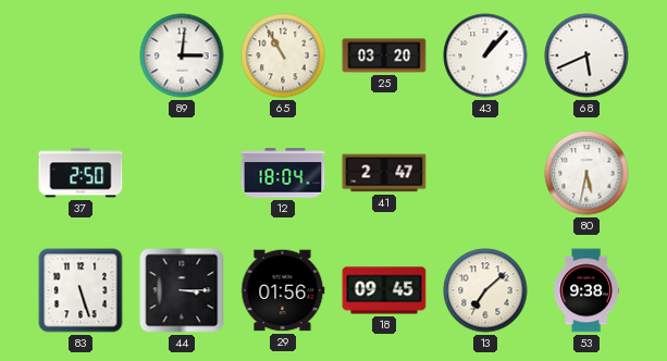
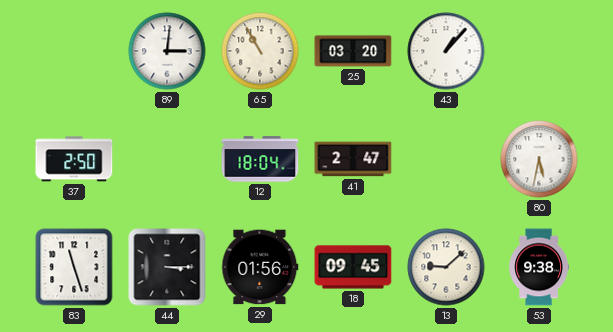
68: 5:41 -> none (586, 55)
83: 5:27 -> 11:27 (74, 267)
13: 7:08 -> 9:08 (446, 267)
